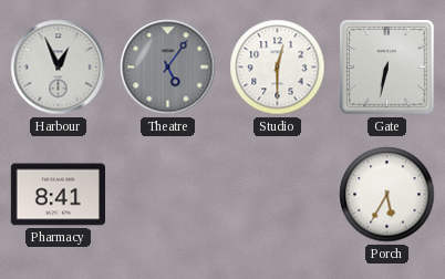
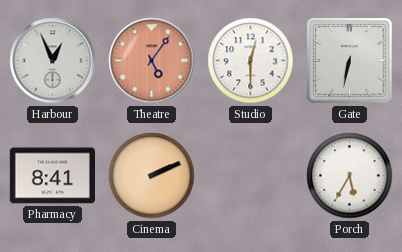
Theatre dial: grey -> salmon (152, 61)
Cinema: none -> 2:11 (152, 176)
